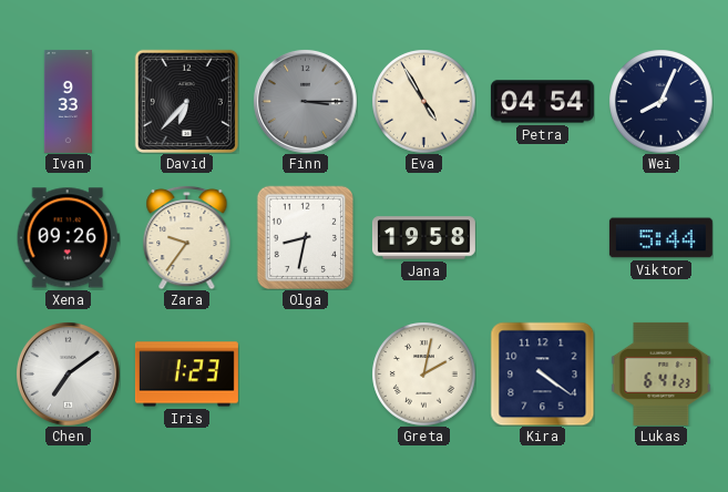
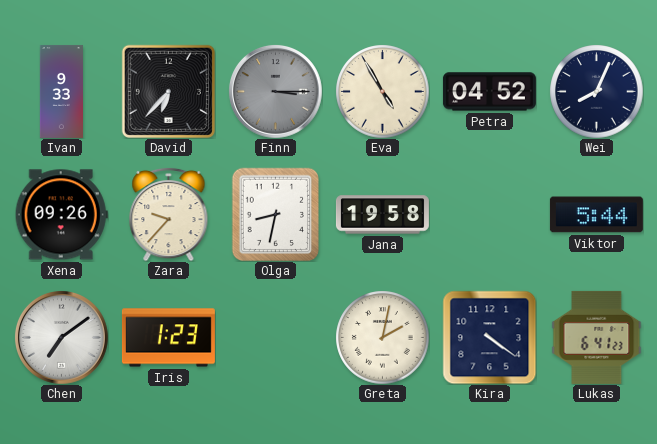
Petra: 04:54 -> 04:52 (489, 92)
Zara: 9:36 -> 9:37 (169, 214)
